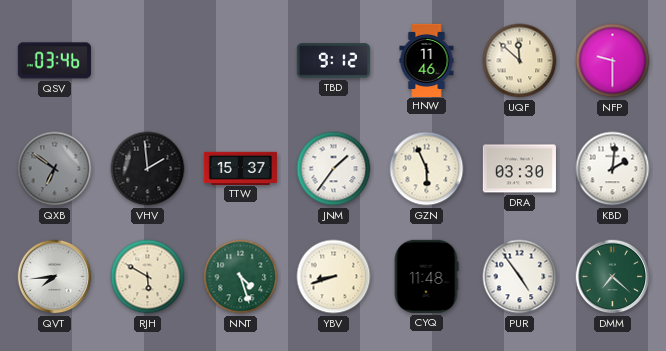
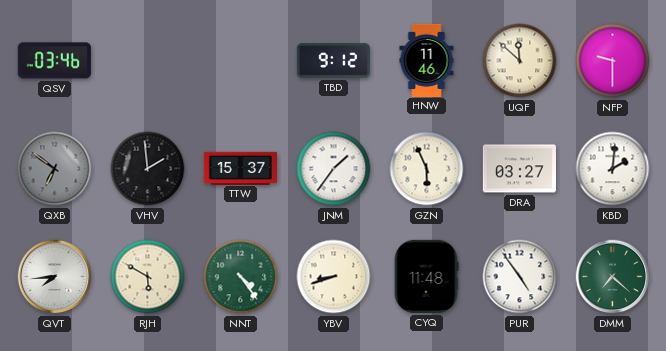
DRA: 03:30 -> 03:27 (519, 169)
NNT: 4:27 -> 4:24 (241, 277)
